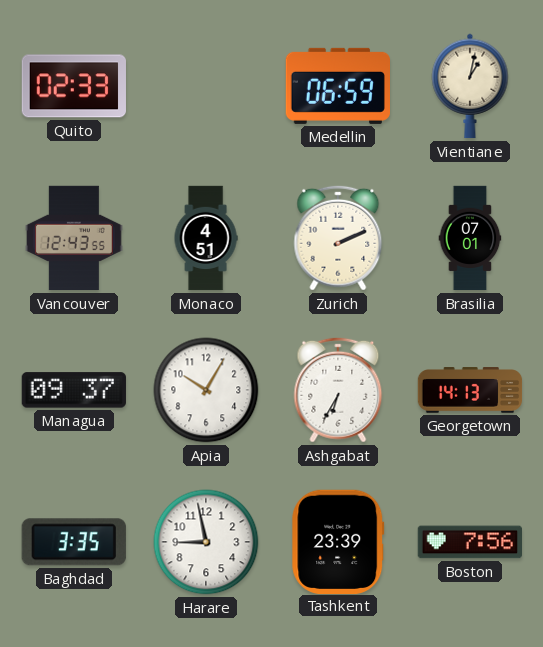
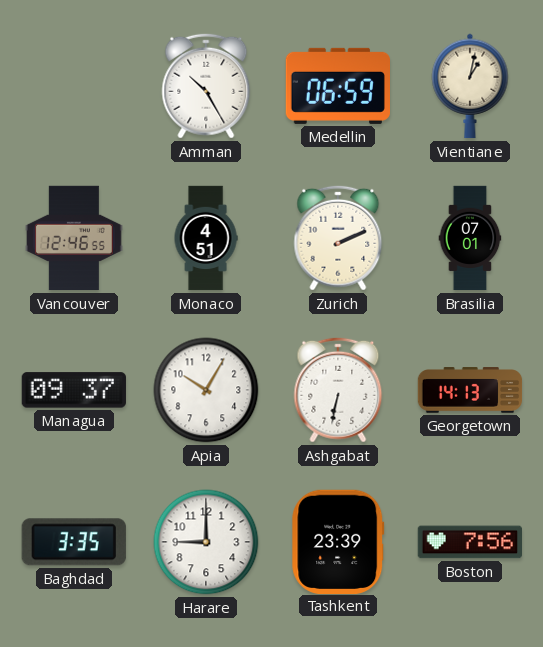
Quito: 02:33 -> none (74, 86)
Amman: none -> 10:25 (206, 86)
Vancouver: 12:43 -> 12:46 (74, 238)
Ashgabat: 6:35 -> 6:32 (338, 390)
Harare: 8:58 -> 9:00 (206, 542)
